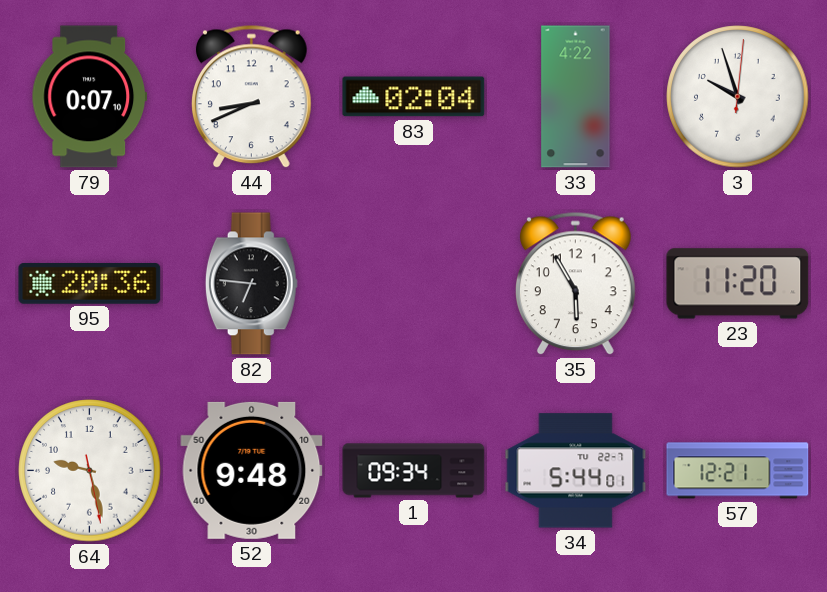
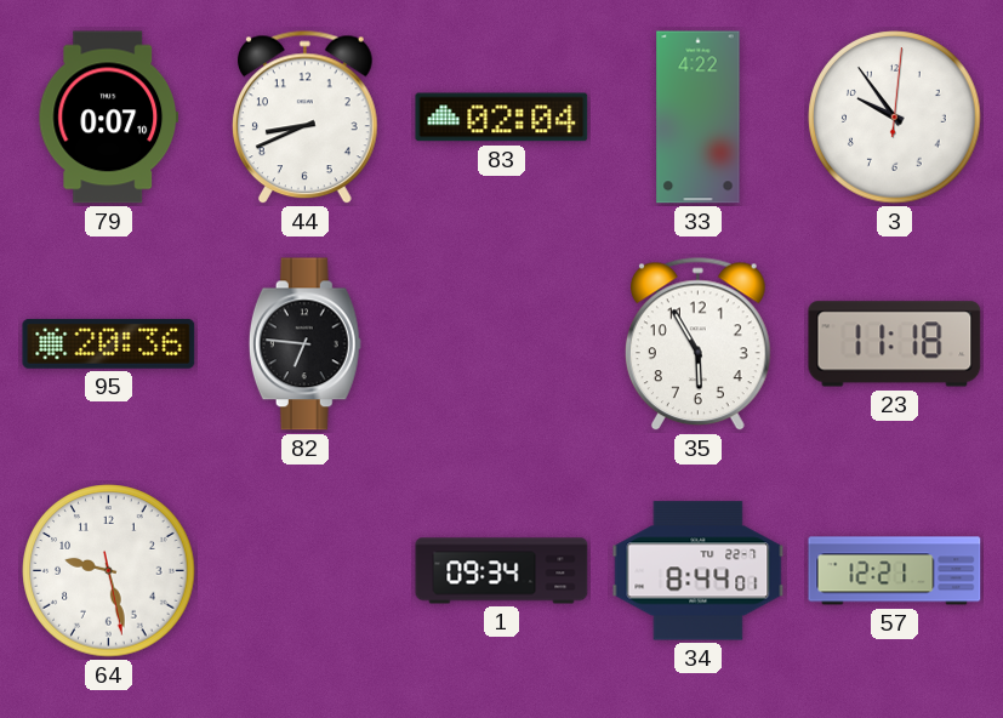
3: 9:57 -> 9:54 (895, 118)
23: 11:20 -> 11:18 (895, 344)
52: 9:48 -> none (252, 470)
34: 5:44 -> 8:44 (699, 571)
